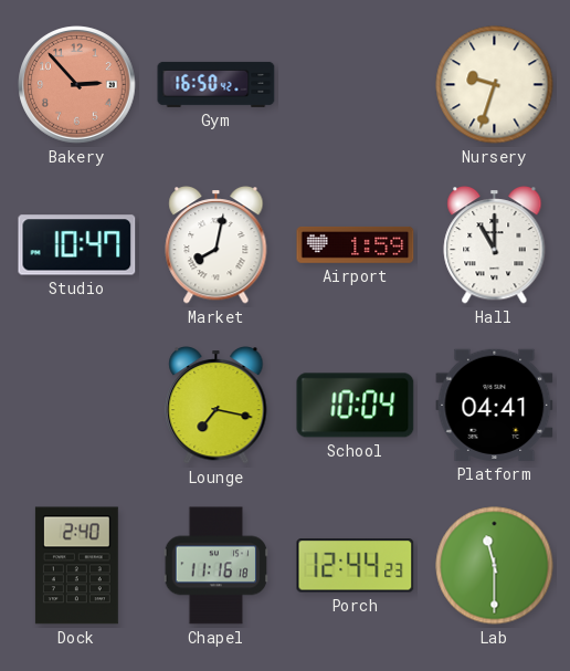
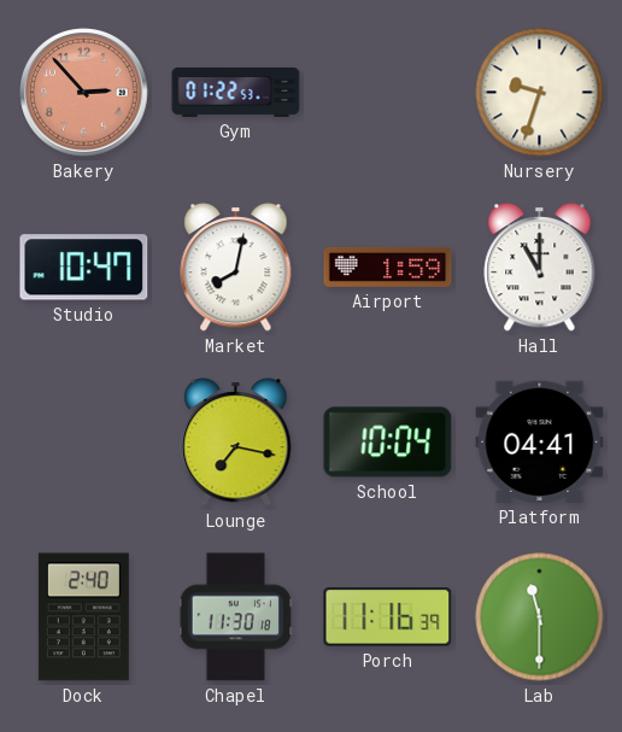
Gym: 16:50 -> 01:22 (236, 92)
Chapel: 11:16 -> 11:30 (236, 617)
Porch: 12:44 -> 11:16 (388, 617)
